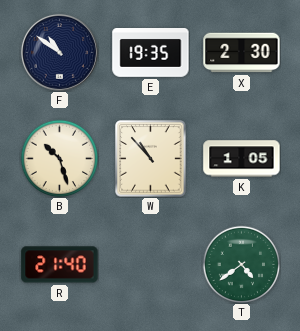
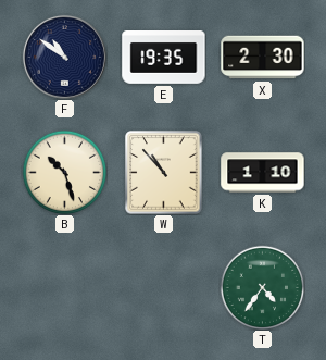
K: 1:05 -> 1:10 (263, 173)
R: 21:40 -> none (60, 265)
T: 4:39 -> 4:36 (262, 287)
